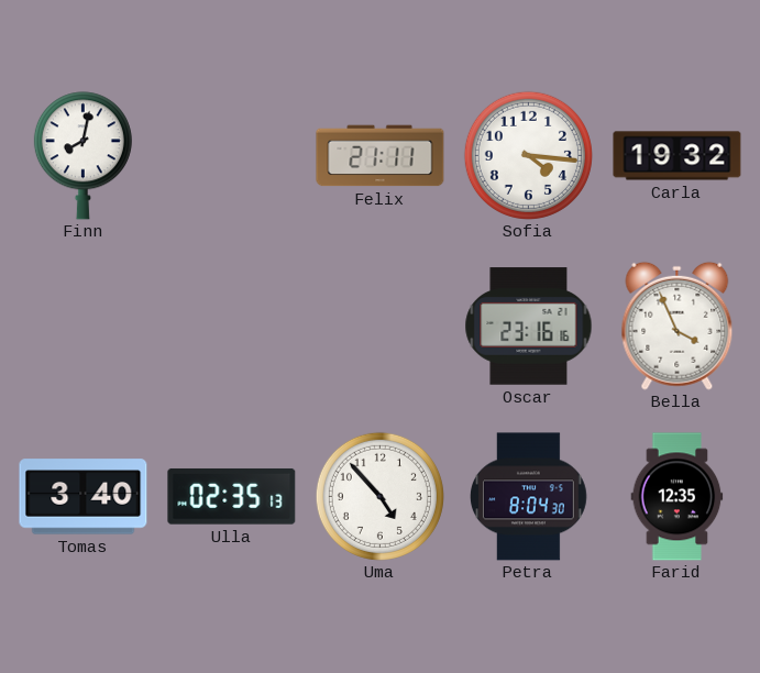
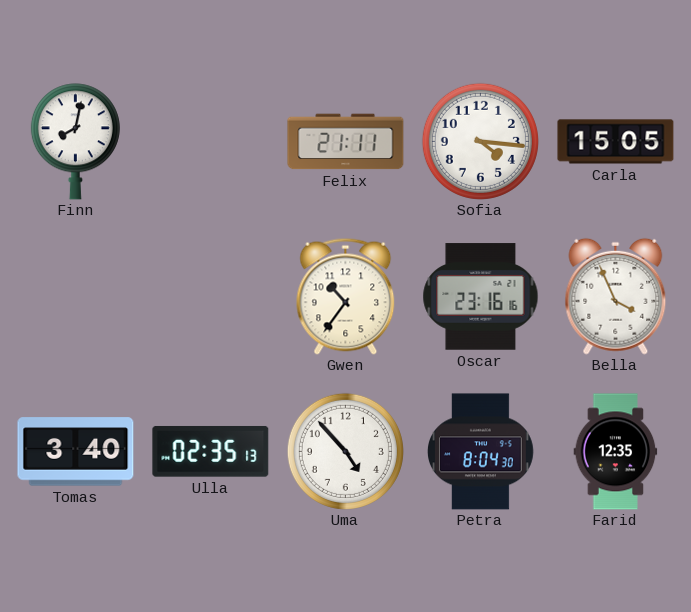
Carla: 19:32 -> 15:05 (616, 142)
Gwen: none -> 10:36 (346, 296)
